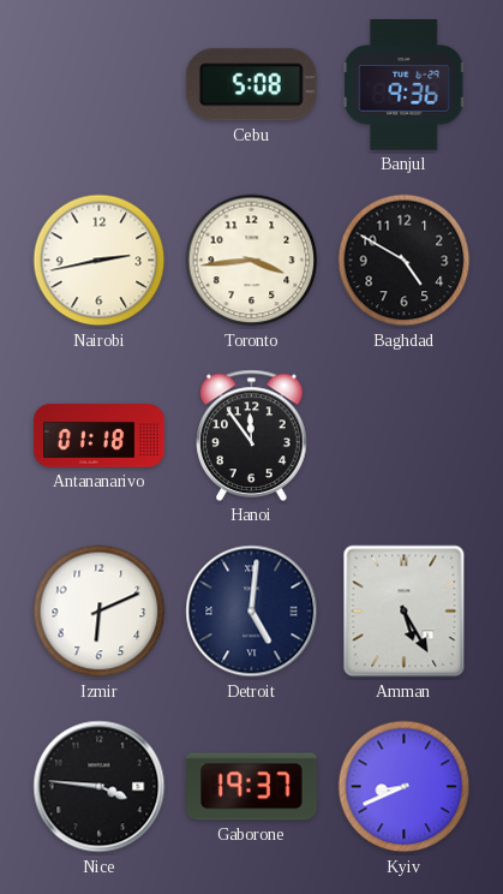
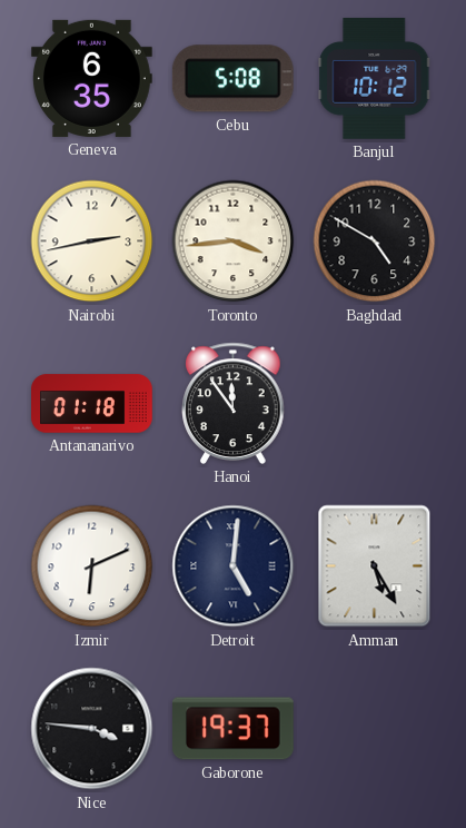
Geneva: none -> 6:35 (92, 78)
Banjul: 9:36 -> 10:12 (375, 79)
Kyiv: 8:41 -> none (405, 787)
